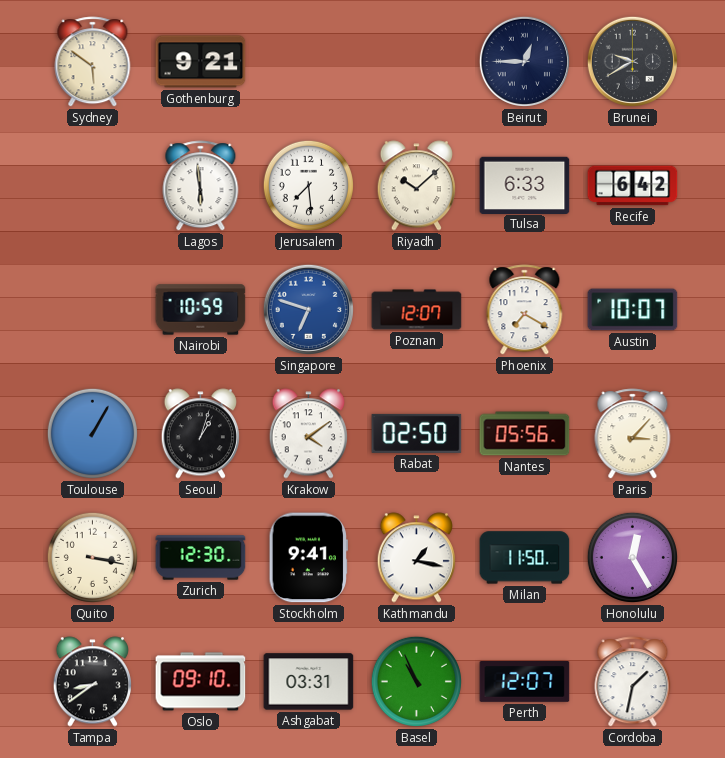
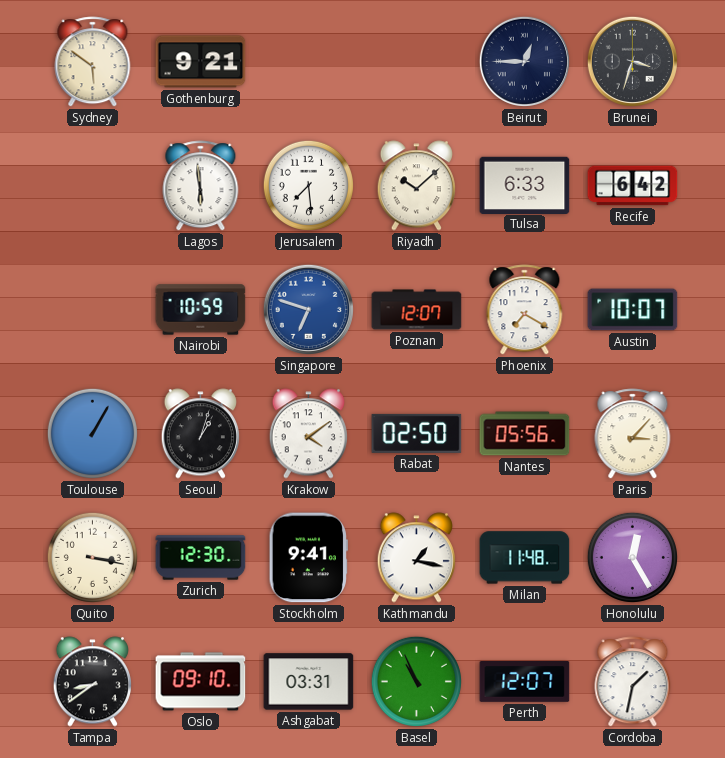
Brunei: 9:40 -> 3:33 (632, 61)
Milan: 11:50 -> 11:48 (525, 558)
